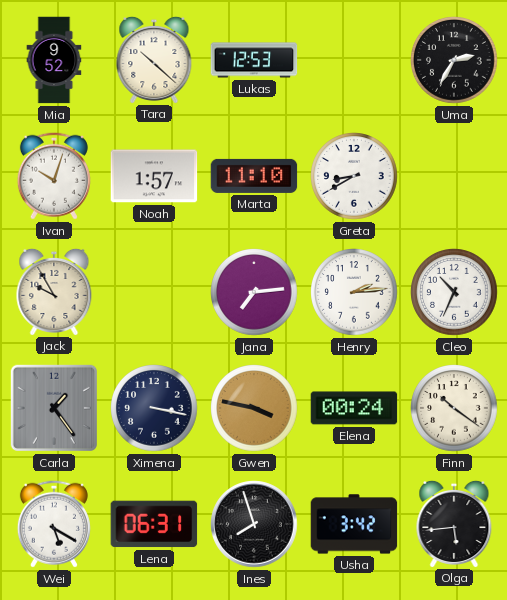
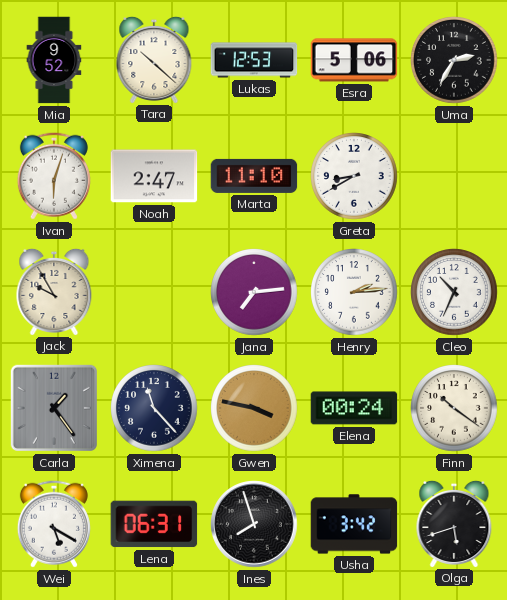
Esra: none -> 5:06 (354, 60)
Ivan: 10:03 -> 6:03 (54, 176)
Noah: 1:57 -> 2:47 (154, 176)
Ximena: 3:17 -> 11:23 (154, 408)
Olga: 5:44 -> 5:42 (454, 523)
